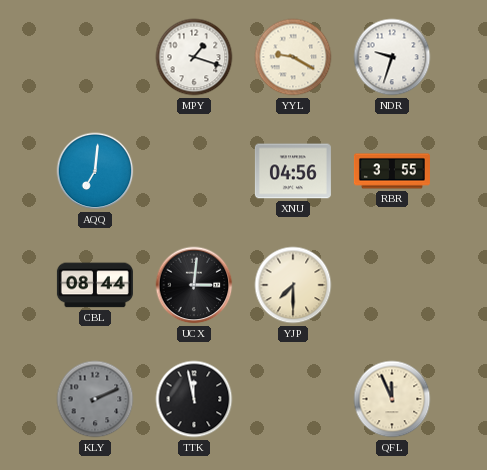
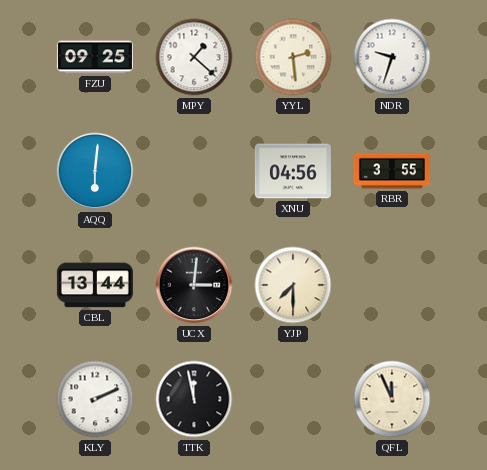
FZU: none -> 09:25 (95, 57)
MPY: 1:18 -> 1:22 (194, 57)
YYL: 9:20 -> 2:29 (293, 57)
AQQ: 7:01 -> 6:01 (95, 171)
CBL: 08:44 -> 13:44 (95, 285)
KLY dial: grey -> white (95, 399)
